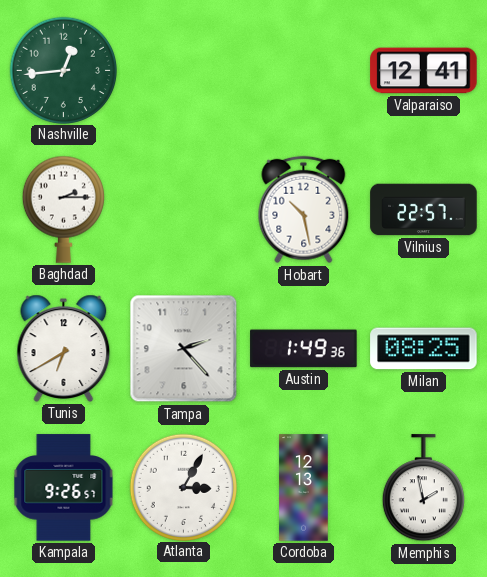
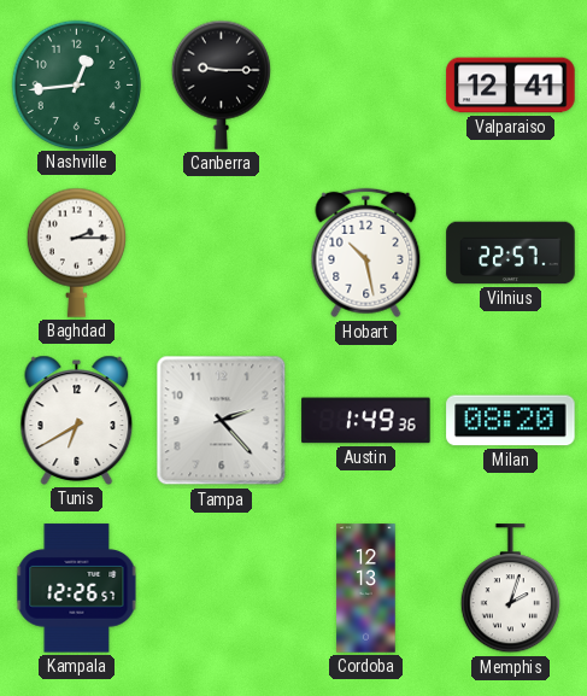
Canberra: none -> 9:15 (221, 84)
Milan: 08:25 -> 08:20 (511, 421)
Kampala: 9:26 -> 12:26 (77, 589)
Atlanta: 3:05 -> none (183, 487)
Memphis: 1:58 -> 2:03 (510, 589)
